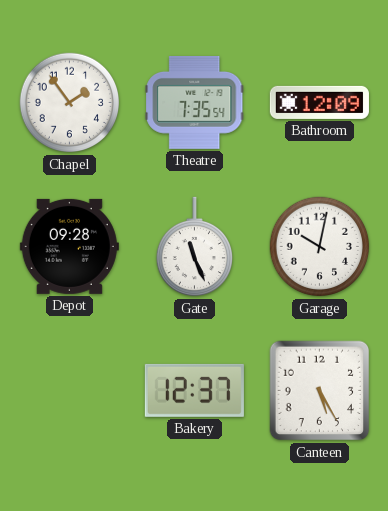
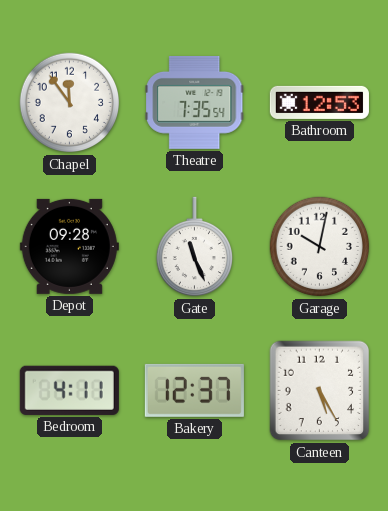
Chapel: 1:54 -> 11:54 (70, 103)
Bathroom: 12:09 -> 12:53 (319, 102)
Bedroom: none -> 4:11 (69, 390)
